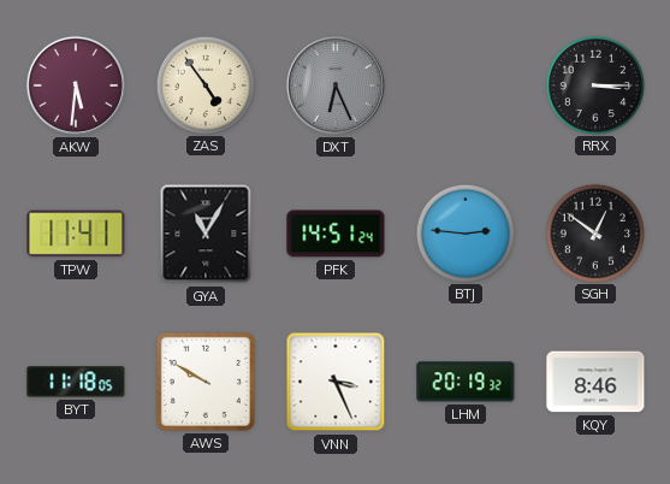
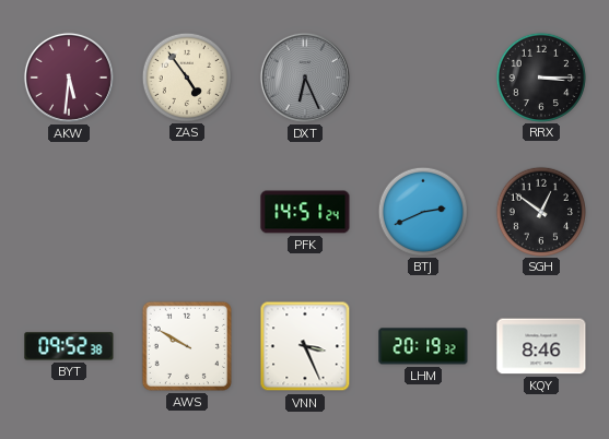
TPW: 11:41 -> none (76, 234)
GYA: 11:05 -> none (206, 234)
BTJ: 2:46 -> 2:41 (422, 211)
BYT: 11:18 -> 09:52 (69, 346)
